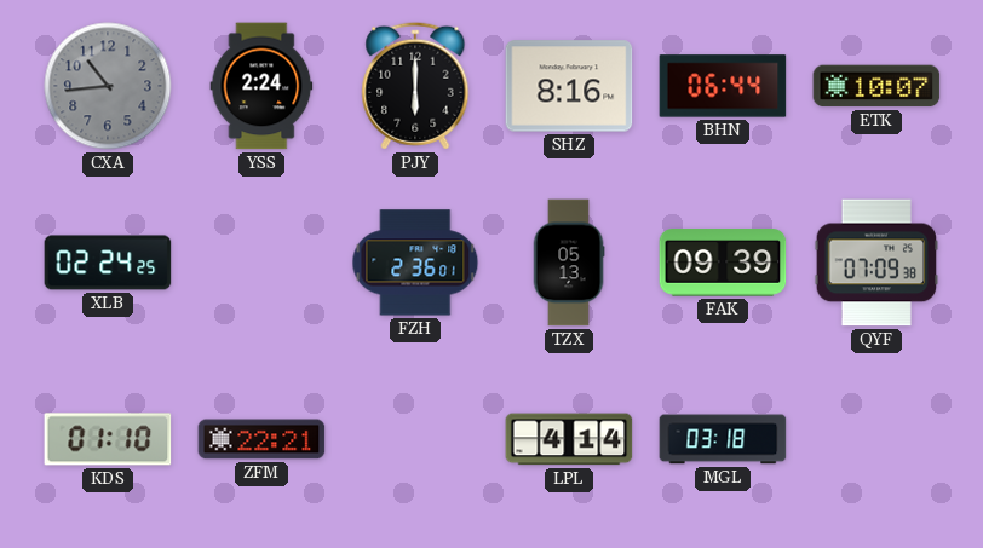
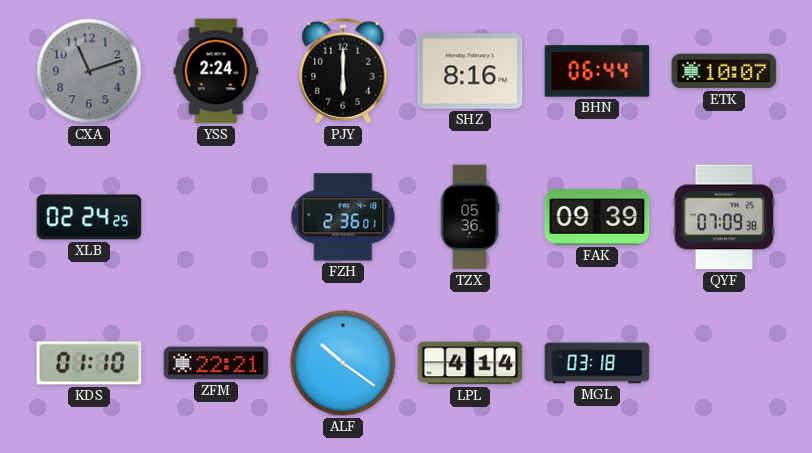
CXA: 10:44 -> 11:12 (89, 71)
TZX: 05:13 -> 05:36 (470, 217)
ALF: none -> 10:21 (343, 363)
